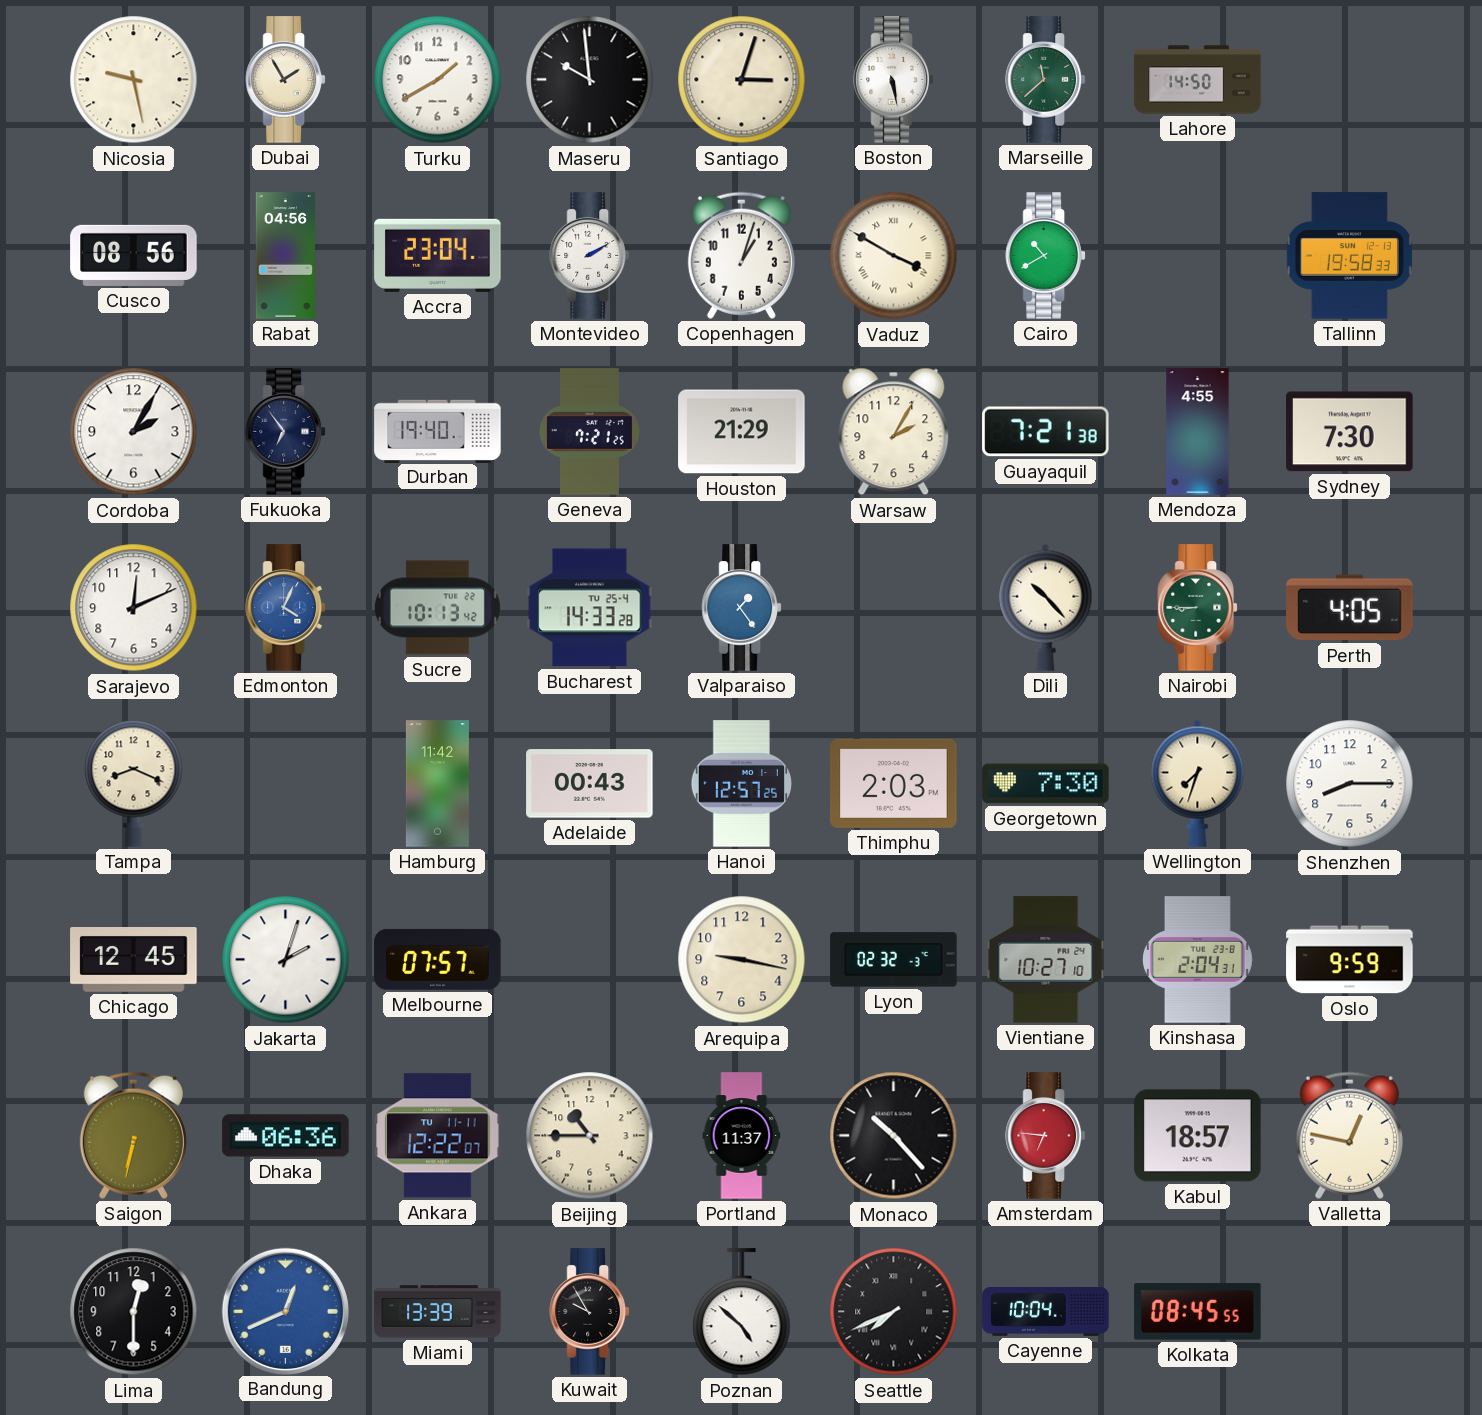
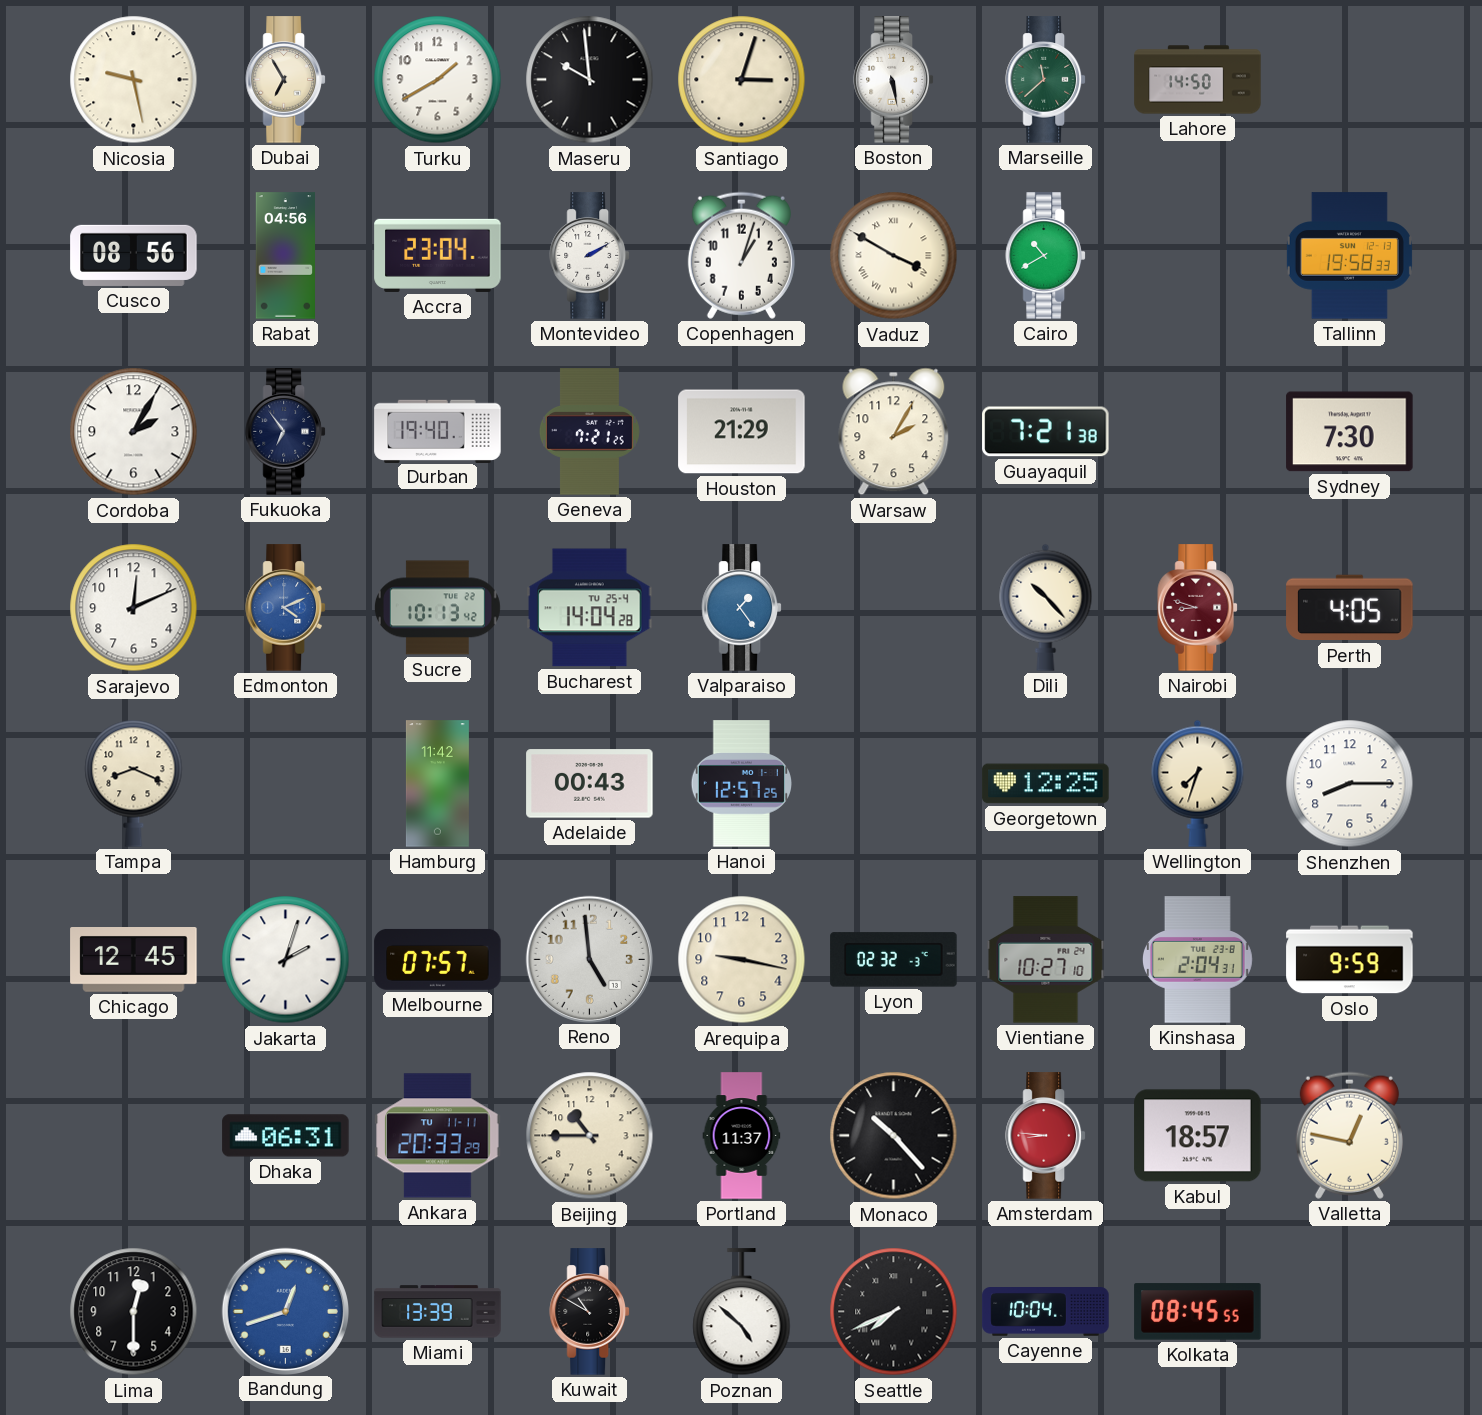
Dubai: 1:55 -> 6:55 (285, 80)
Mendoza: 4:55 -> none (1198, 432)
Edmonton: 4:04 -> 4:11 (285, 608)
Bucharest: 14:33 -> 14:04 (590, 608)
Nairobi: 8:45 -> 8:48 (1197, 608)
Nairobi dial: green -> burgundy (1197, 608)
Thimphu: 2:03 -> none (894, 783)
Georgetown: 7:30 -> 12:25 (1046, 784)
Reno: none -> 4:59 (589, 959)
Saigon: 6:32 -> none (133, 1135)
Dhaka: 06:36 -> 06:31 (286, 1136)
Ankara: 12:22 -> 20:33 (438, 1136)
Amsterdam: 6:46 -> 8:46 (1045, 1136)
Bandung: 12:41 -> 12:42 (285, 1311)
Kuwait: 9:55 -> 10:50 (589, 1312)
